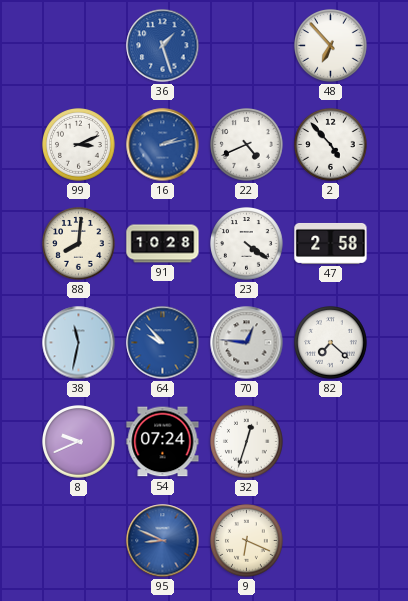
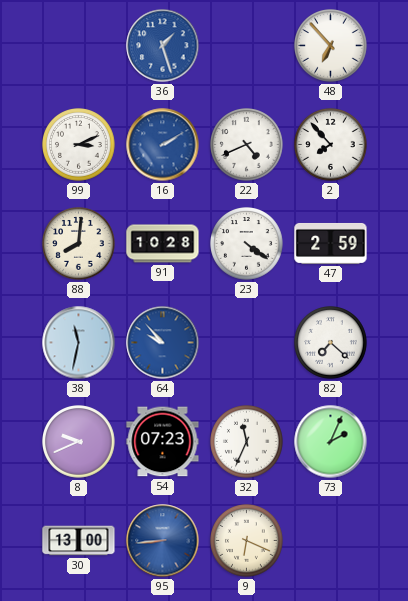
16: 2:13 -> 2:10 (163, 145)
2: 4:53 -> 7:53 (331, 145)
47: 2:58 -> 2:59 (331, 243)
70: 12:46 -> none (247, 343)
54: 07:24 -> 07:23 (163, 442)
32: 12:33 -> 11:34 (247, 442)
73: none -> 2:04 (331, 442)
30: none -> 13:00 (79, 541)
95: 8:49 -> 8:44 (163, 541)
